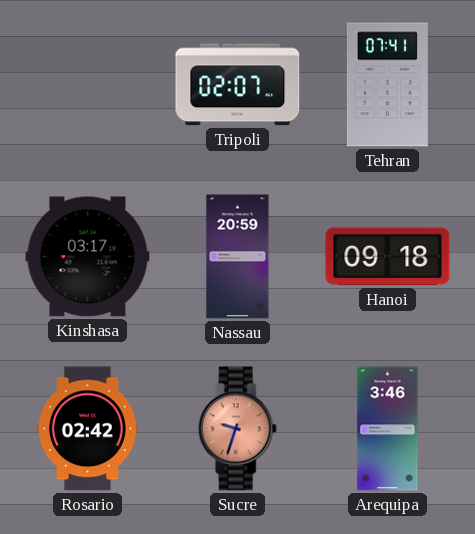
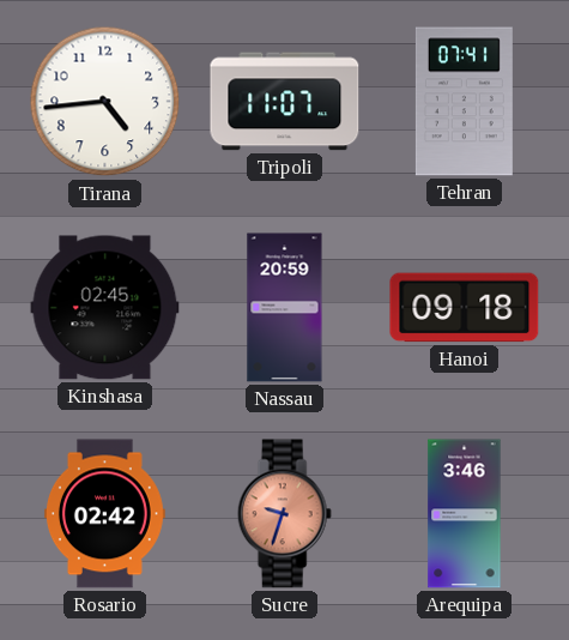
Tirana: none -> 4:44 (105, 102)
Tripoli: 02:07 -> 11:07 (285, 102)
Kinshasa: 03:17 -> 02:45 (105, 308)
